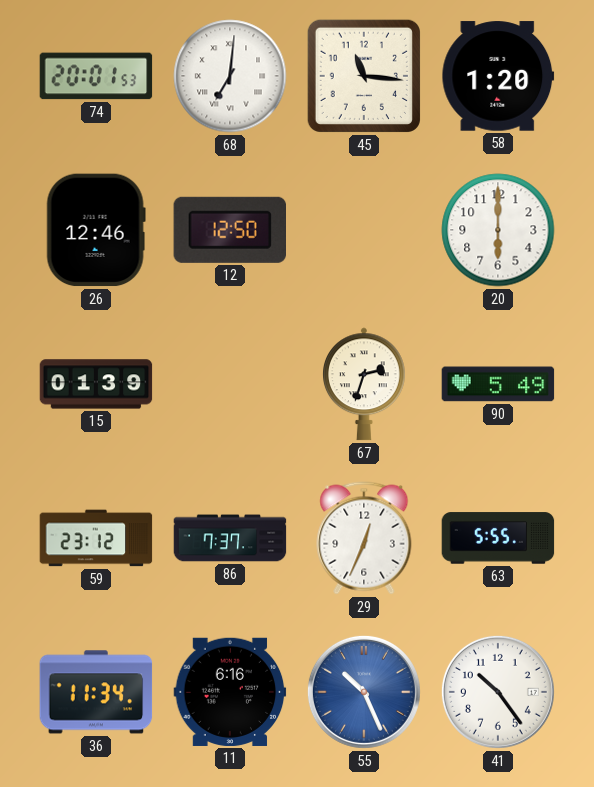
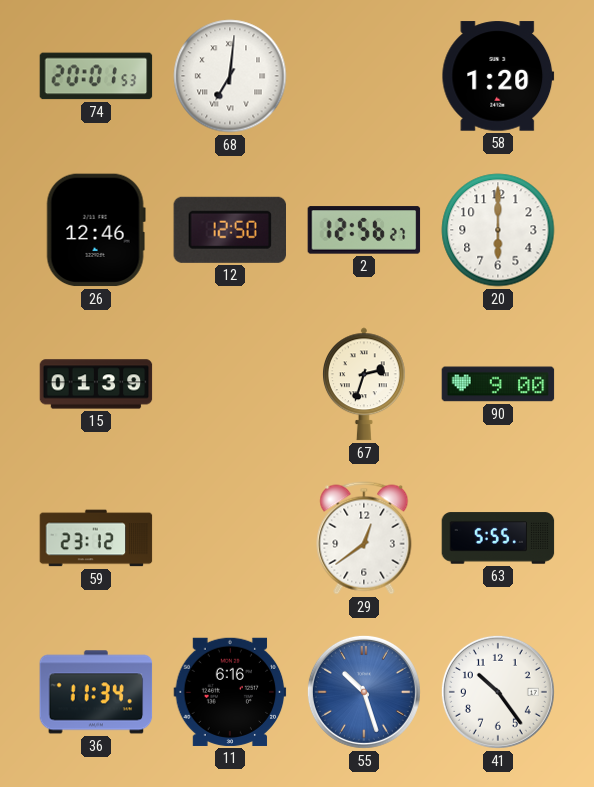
45: 11:16 -> none (364, 76)
2: none -> 12:56 (364, 230)
90: 5:49 -> 9:00 (498, 384)
86: 7:37 -> none (230, 538)
29: 12:34 -> 12:39 (364, 538)
55: 10:26 -> 10:27 (364, 692)
